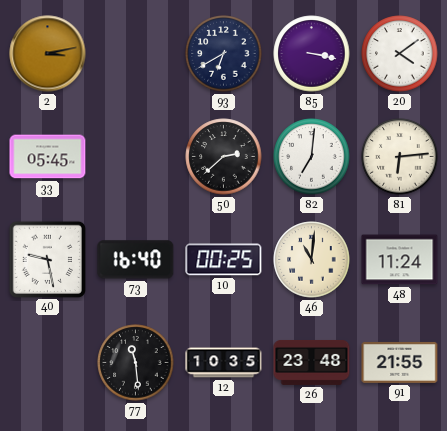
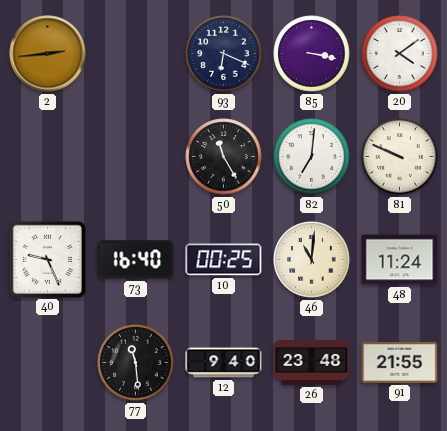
2: 3:13 -> 2:44 (48, 54)
93: 6:40 -> 6:19 (224, 54)
33: 05:45 -> none (48, 157)
50: 2:38 -> 11:25 (224, 157)
81: 6:14 -> 9:49 (400, 157)
40: 9:28 -> 9:26 (47, 259)
12: 10:35 -> 9:40 (224, 363)
